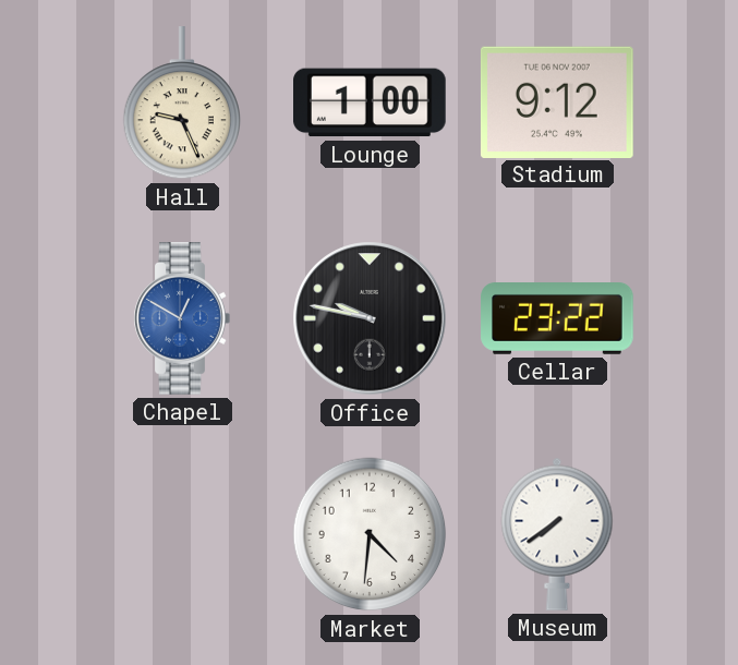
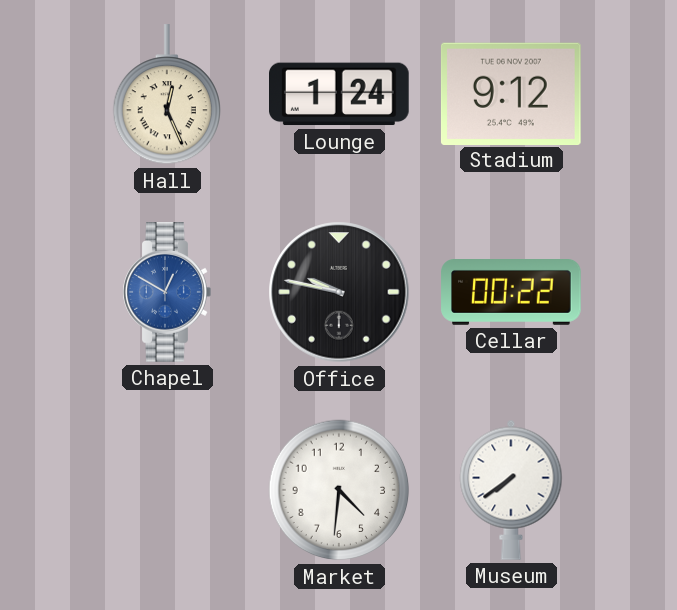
Hall: 9:26 -> 12:26 (166, 95)
Lounge: 1:00 -> 1:24 (340, 94)
Cellar: 23:22 -> 00:22 (511, 293)
